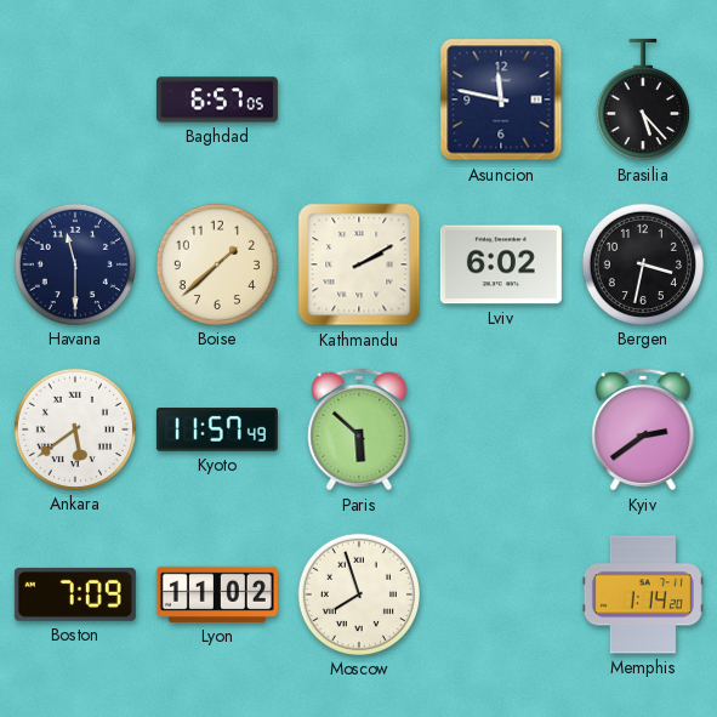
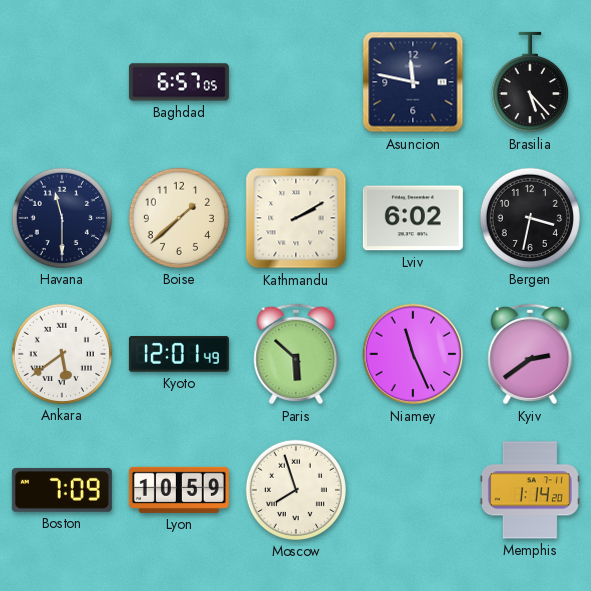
Kyoto: 11:57 -> 12:01 (179, 354)
Niamey: none -> 11:26 (413, 354)
Lyon: 11:02 -> 10:59 (179, 490)
